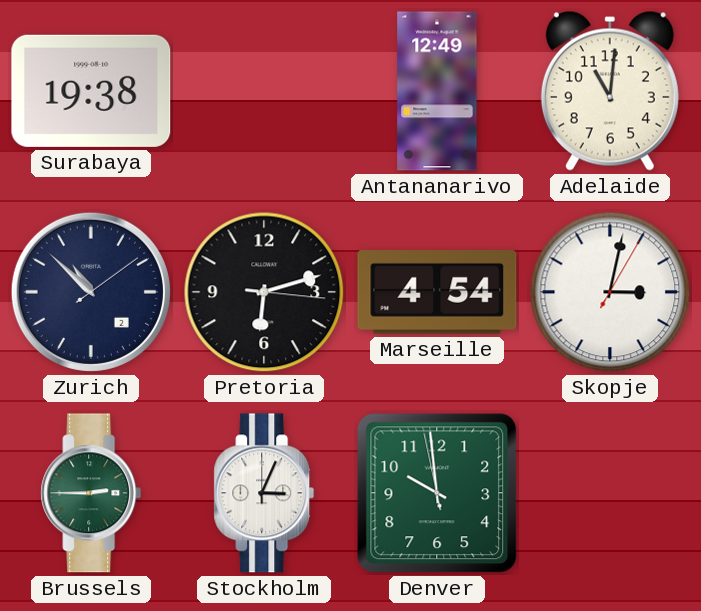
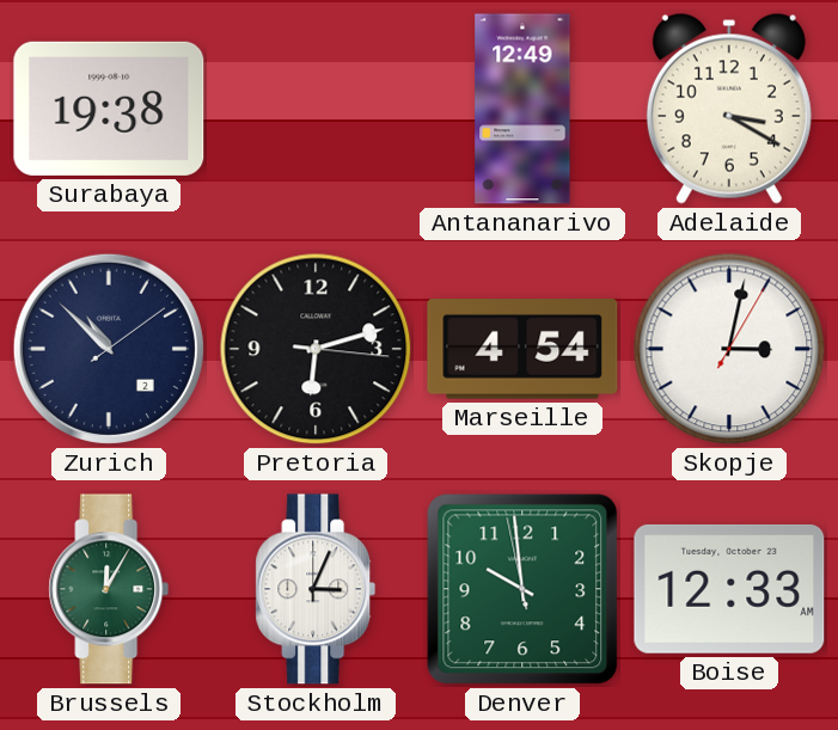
Adelaide: 11:01 -> 3:20 (729, 109)
Brussels: 2:45 -> 12:05 (109, 589)
Boise: none -> 12:33 (729, 589)
